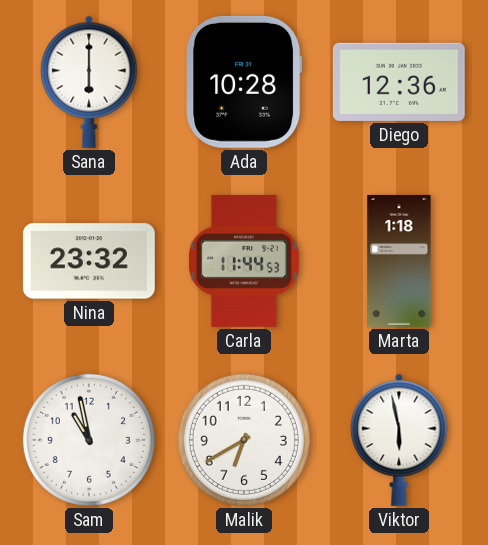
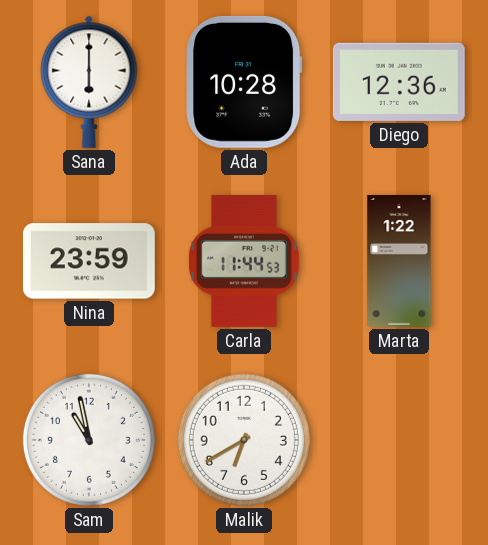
Nina: 23:32 -> 23:59 (89, 261)
Marta: 1:18 -> 1:22 (399, 261)
Viktor: 5:58 -> none (399, 440)
